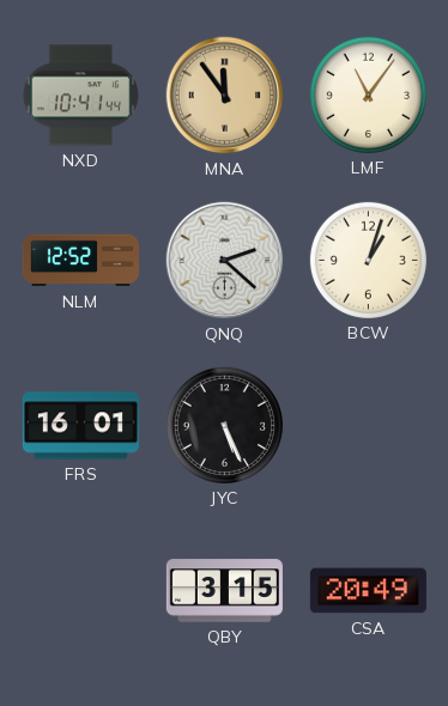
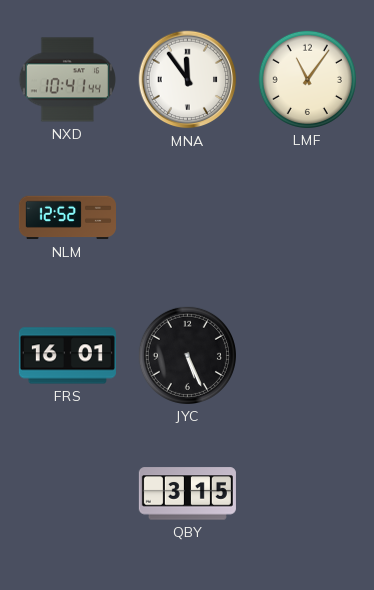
MNA dial: champagne -> white (188, 80)
QNQ: 2:22 -> none (225, 261)
BCW: 1:03 -> none (368, 260)
CSA: 20:49 -> none (368, 591)
